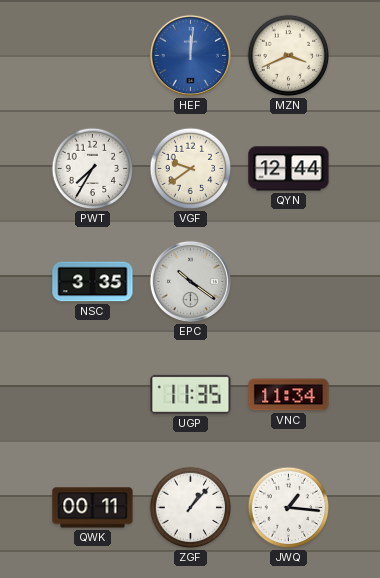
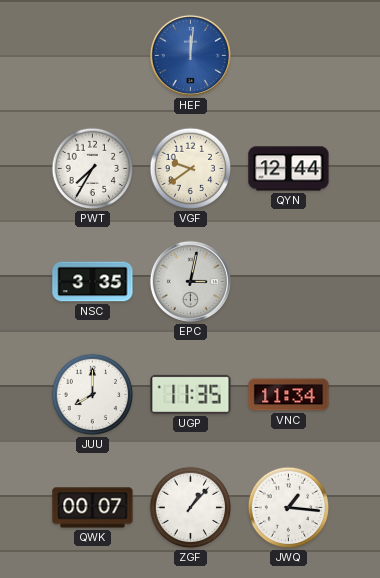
MZN: 3:41 -> none (289, 56)
EPC: 10:21 -> 3:02 (190, 281)
JUU: none -> 8:00 (93, 395)
QWK: 00:11 -> 00:07 (93, 508)
